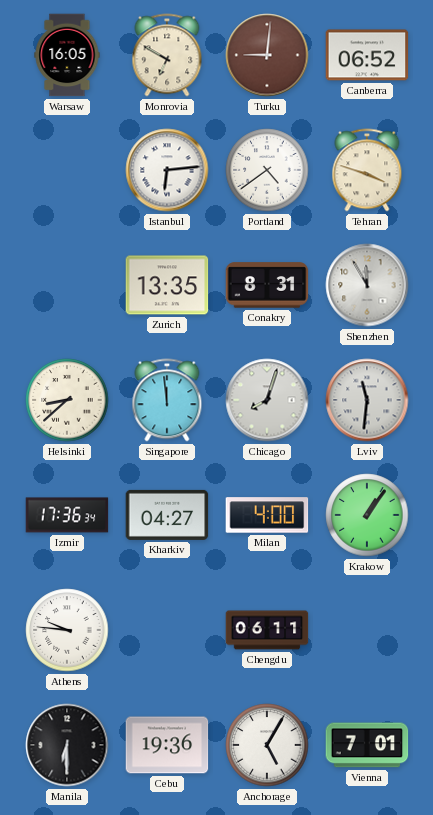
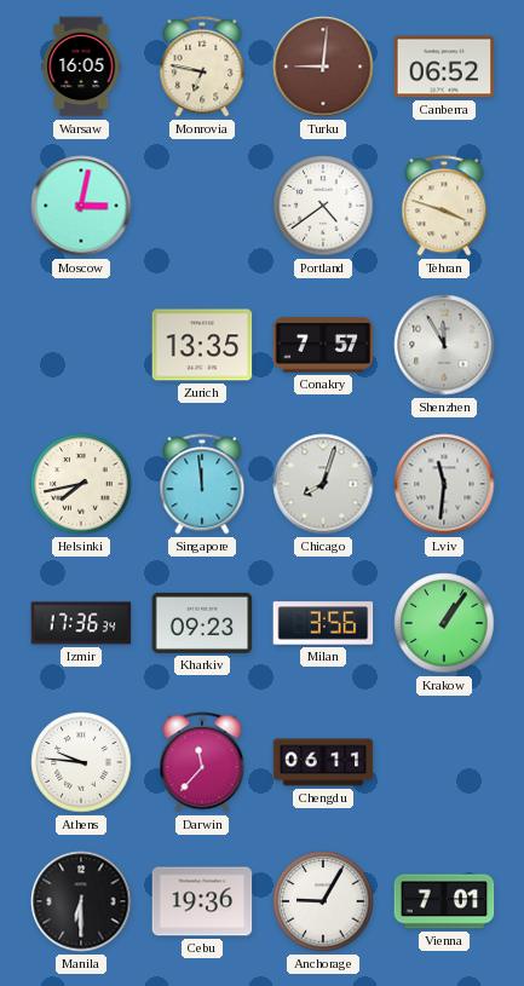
Monrovia: 6:50 -> 6:47 (202, 67)
Moscow: none -> 3:02 (81, 206)
Istanbul: 6:14 -> none (167, 170)
Conakry: 8:31 -> 7:57 (323, 345)
Helsinki: 8:38 -> 7:43 (81, 484)
Kharkiv: 04:27 -> 09:23 (202, 623)
Milan: 4:00 -> 3:56 (323, 623)
Darwin: none -> 11:37 (202, 762)
Anchorage: 5:05 -> 9:05 (323, 901)
